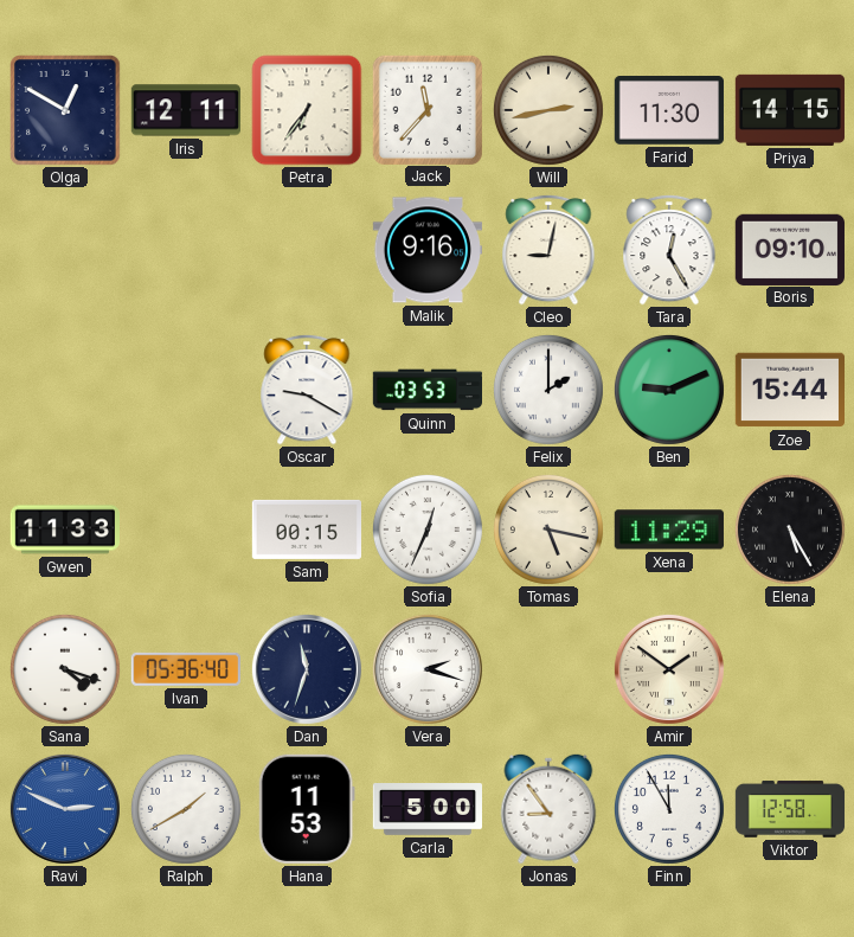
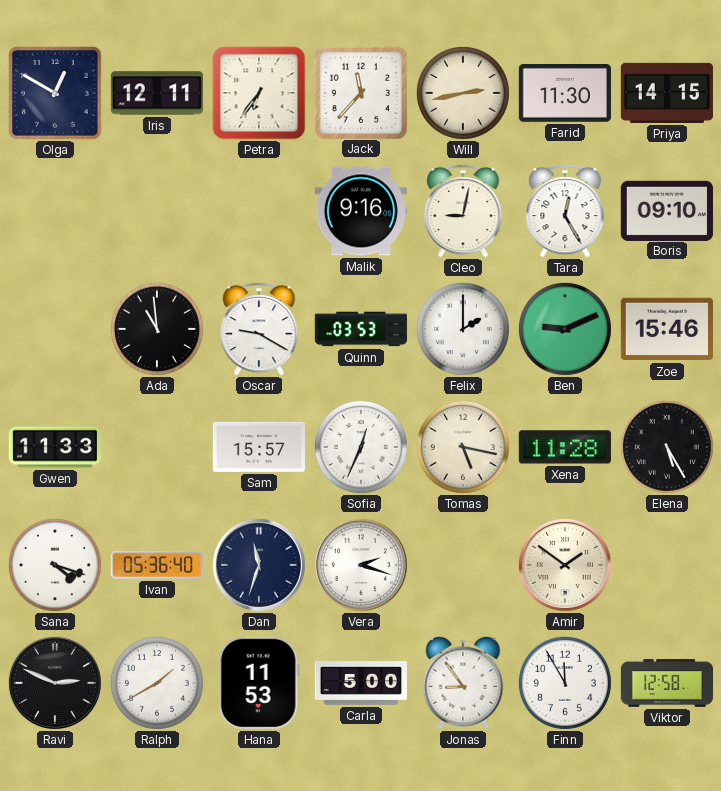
Ada: none -> 10:59 (157, 329)
Zoe: 15:44 -> 15:46 (666, 329)
Sam: 00:15 -> 15:57 (258, 447)
Xena: 11:29 -> 11:28 (565, 447)
Ravi dial: blue -> black (55, 683)
